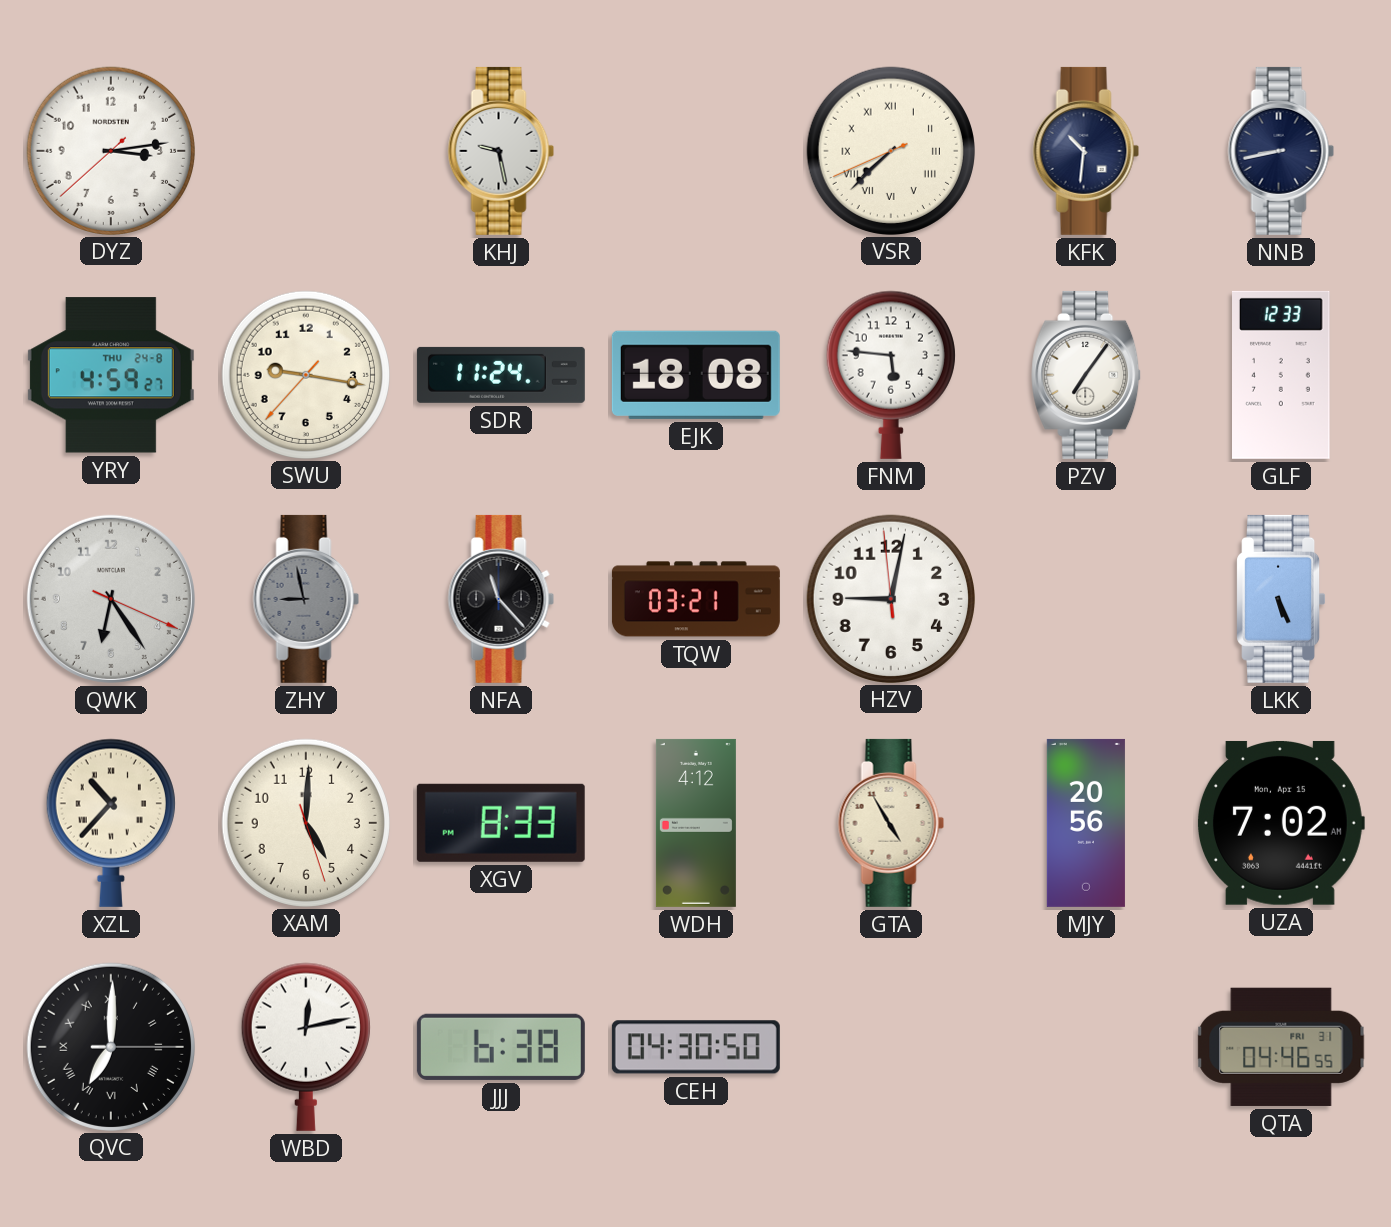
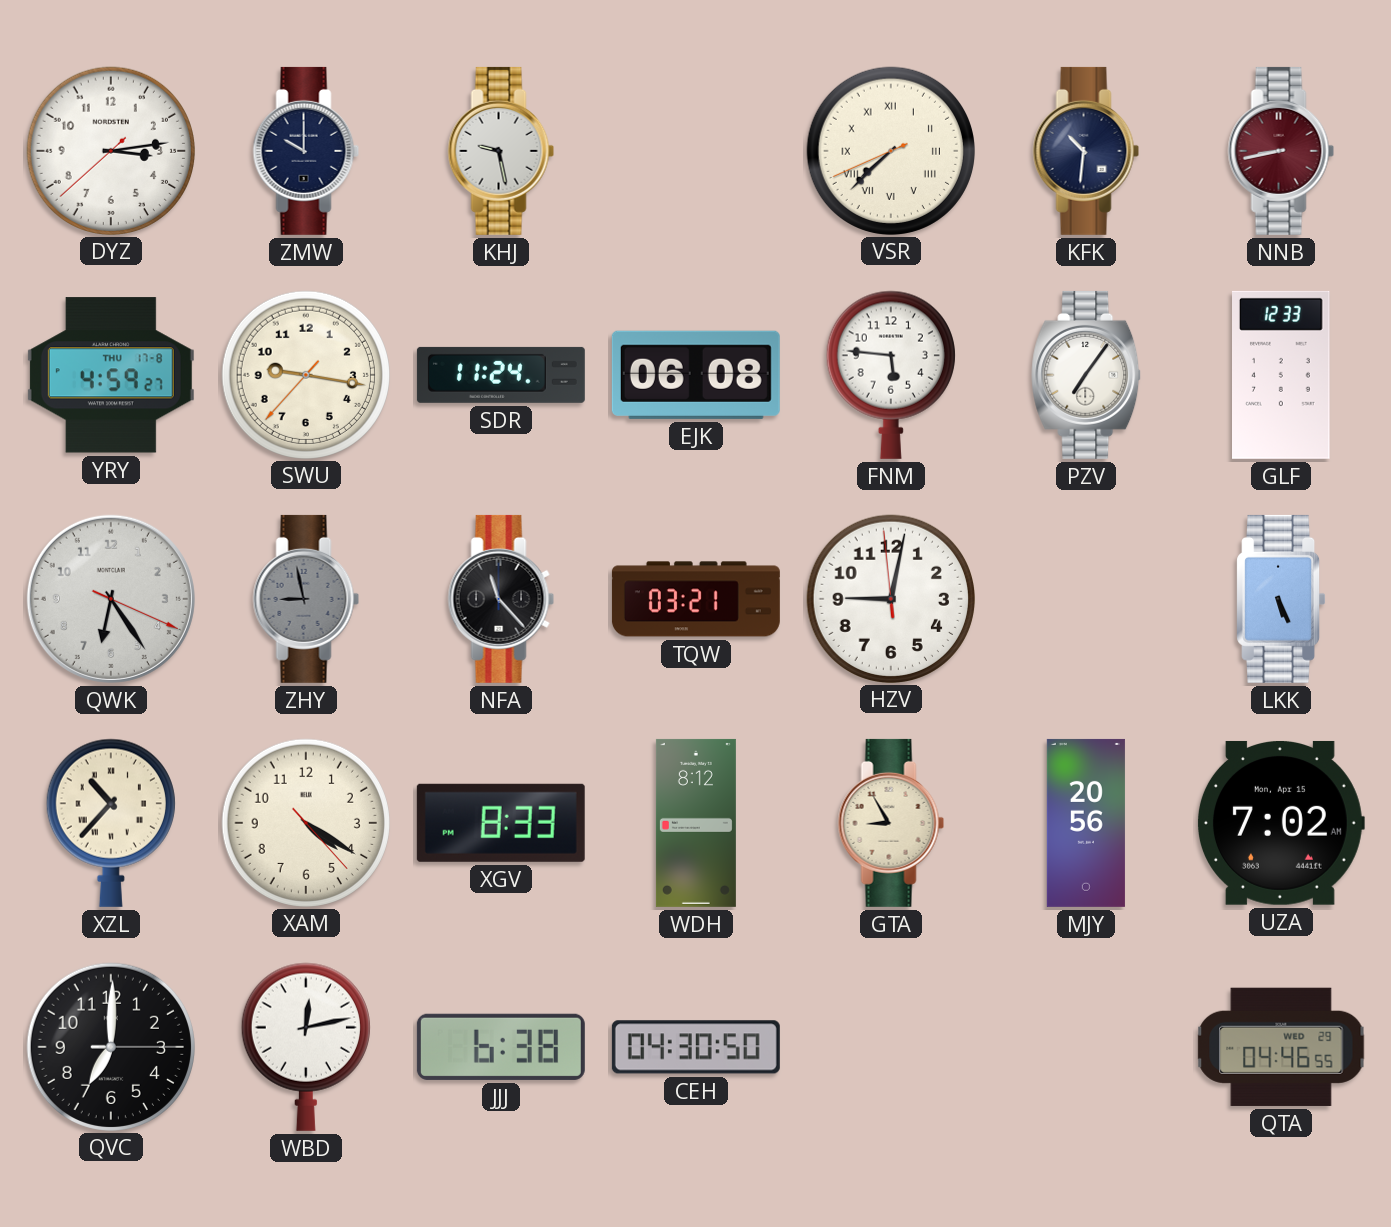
ZMW: none -> 10:00 (306, 151)
NNB dial: navy -> burgundy (1281, 151)
YRY date: THU 24-8 -> THU 17-8 (111, 375)
EJK: 18:08 -> 06:08 (696, 375)
XAM: 5:00 -> 4:20 (305, 822)
WDH: 4:12 -> 8:12 (696, 823)
GTA: 4:55 -> 8:55 (891, 823)
QVC numerals: Roman -> Arabic (110, 1046)
QTA date: FRI 31 -> WED 29 (1281, 1047)
